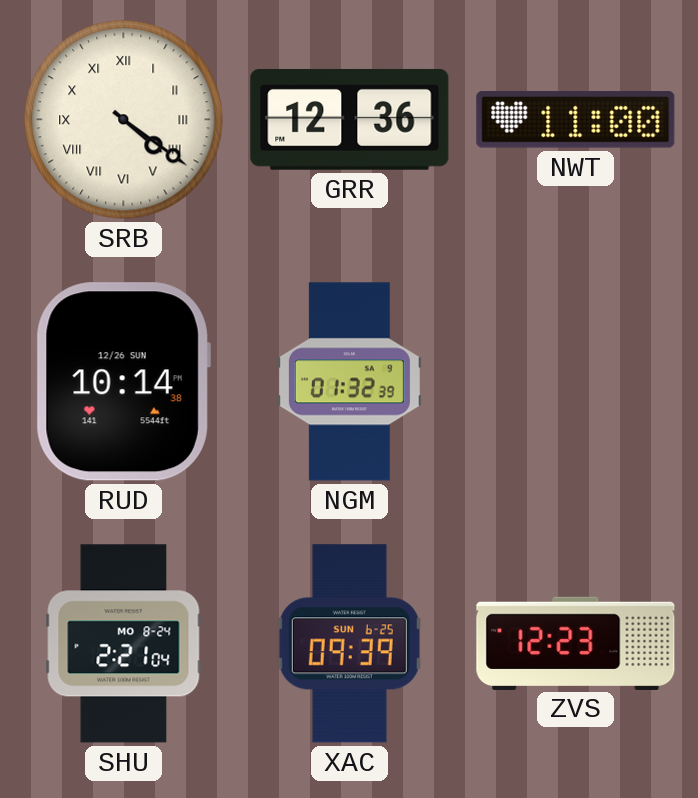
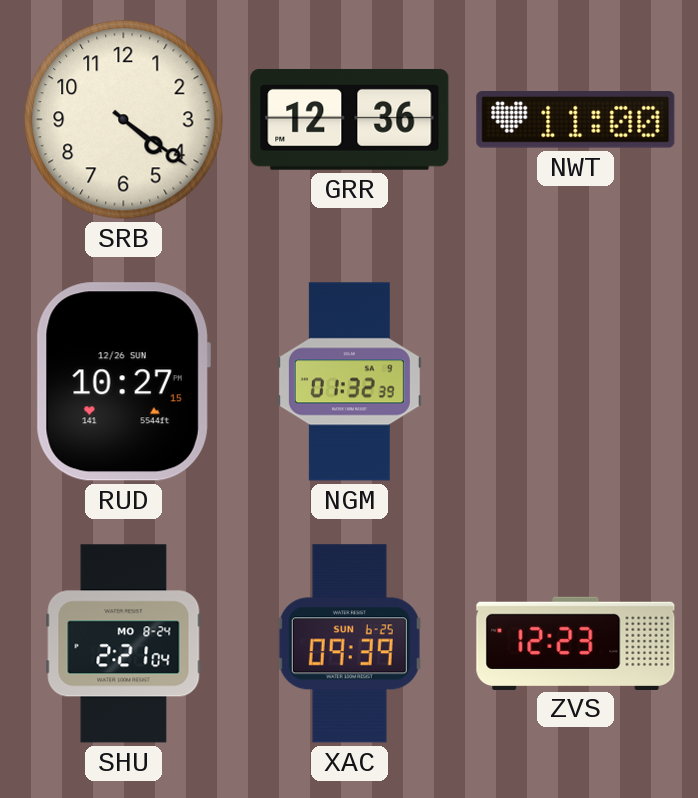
SRB numerals: Roman -> Arabic (124, 120)
RUD: 10:14 -> 10:27 (123, 382)
